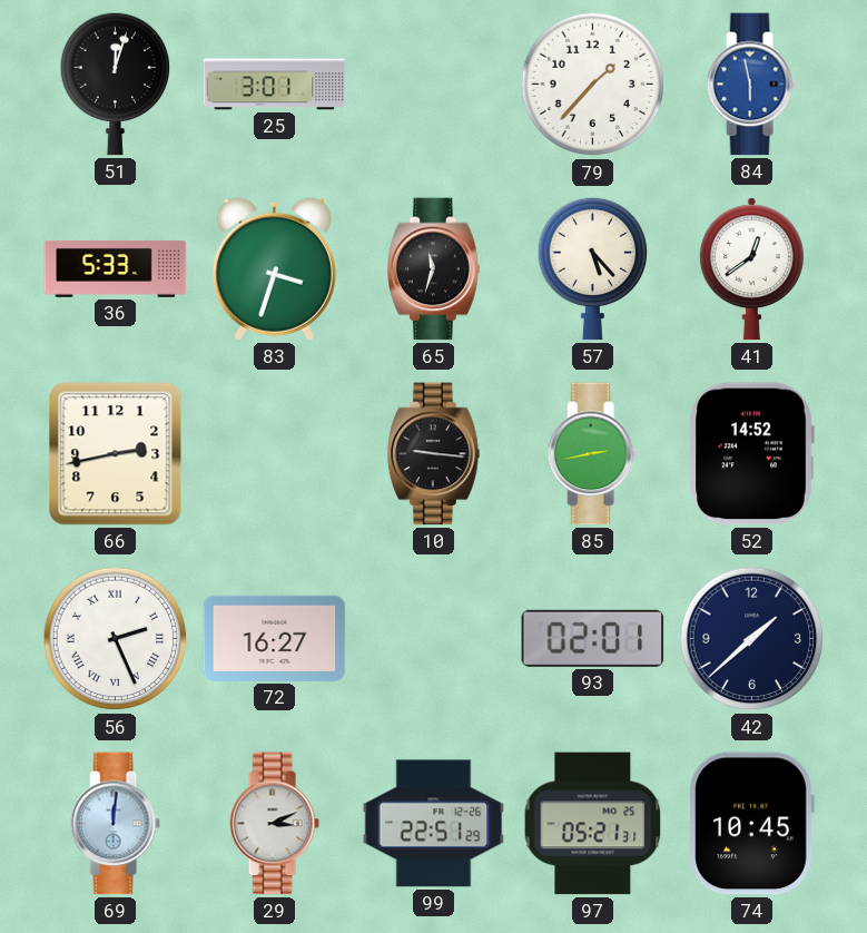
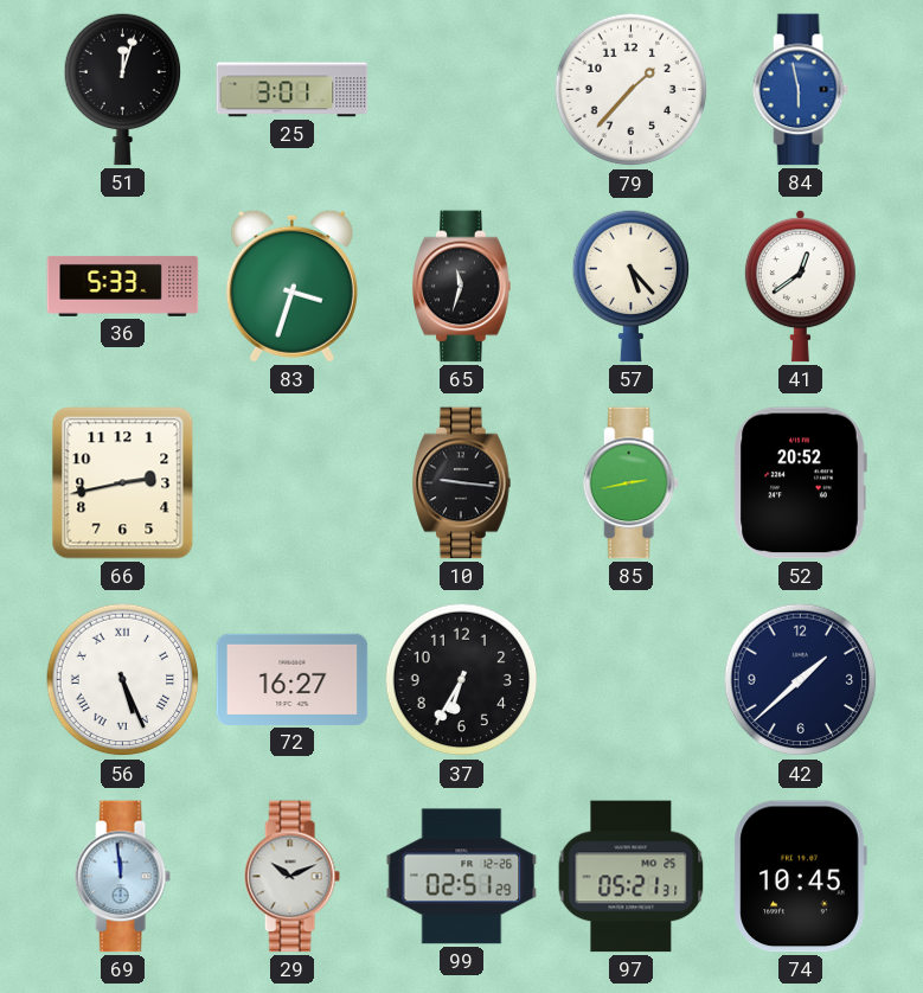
52: 14:52 -> 20:52 (800, 483)
56: 2:26 -> 5:26 (123, 680)
37: none -> 6:35 (462, 680)
93: 02:01 -> none (593, 638)
69: 12:01 -> 11:59 (122, 877)
29: 3:11 -> 10:11 (291, 877)
99: 22:51 -> 02:51 (462, 877)
